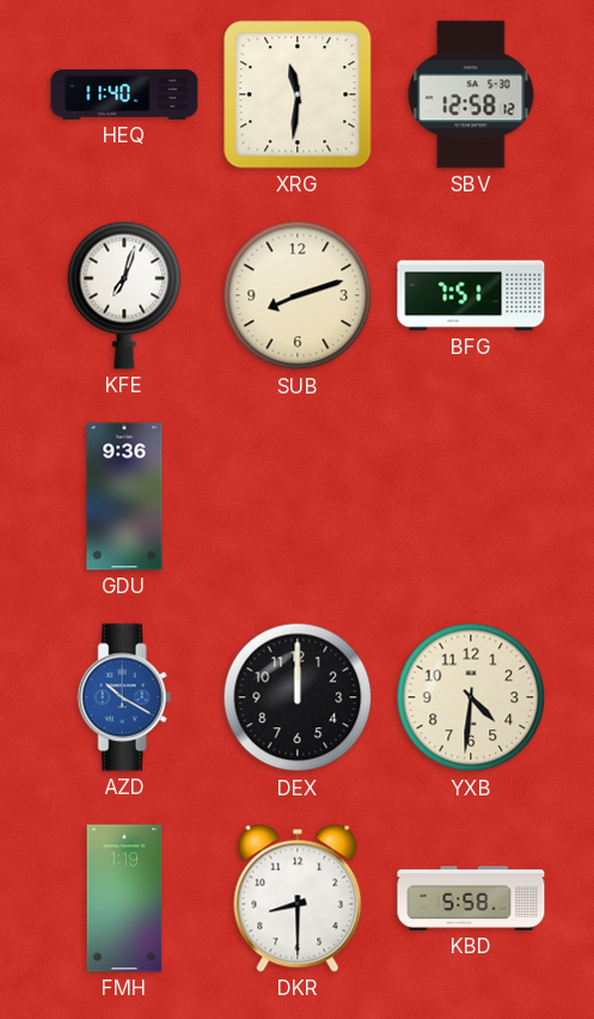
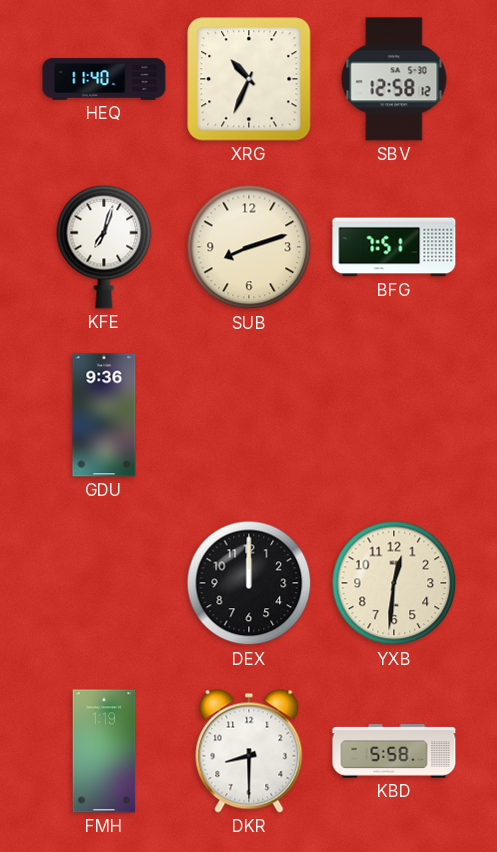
XRG: 11:31 -> 10:34 (249, 79)
AZD: 10:20 -> none (124, 697)
YXB: 4:31 -> 12:31 (394, 583)
